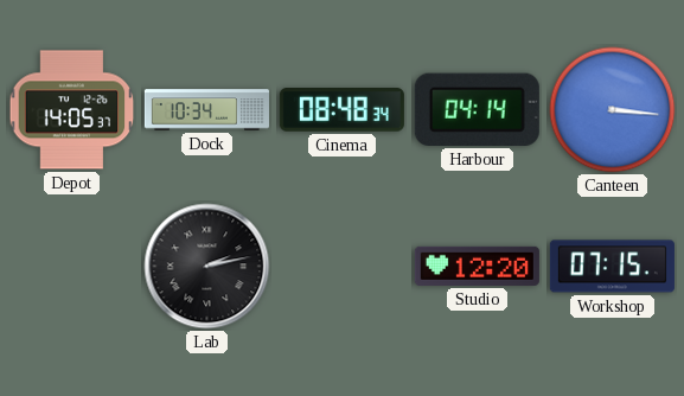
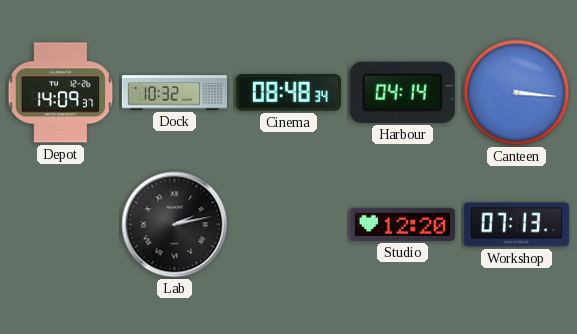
Depot: 14:05 -> 14:09 (61, 93)
Dock: 10:34 -> 10:32 (174, 93)
Workshop: 07:15 -> 07:13 (516, 225)
